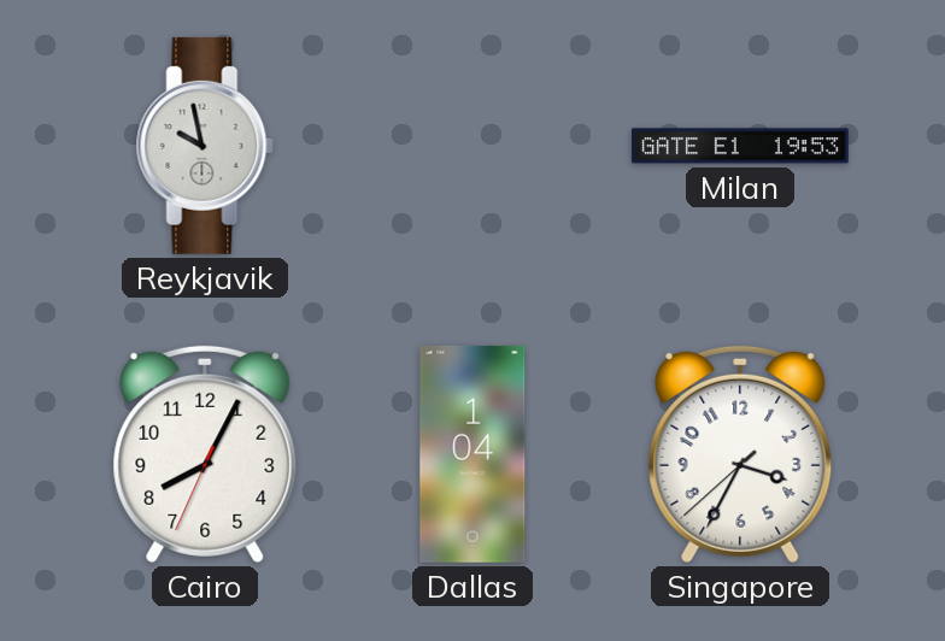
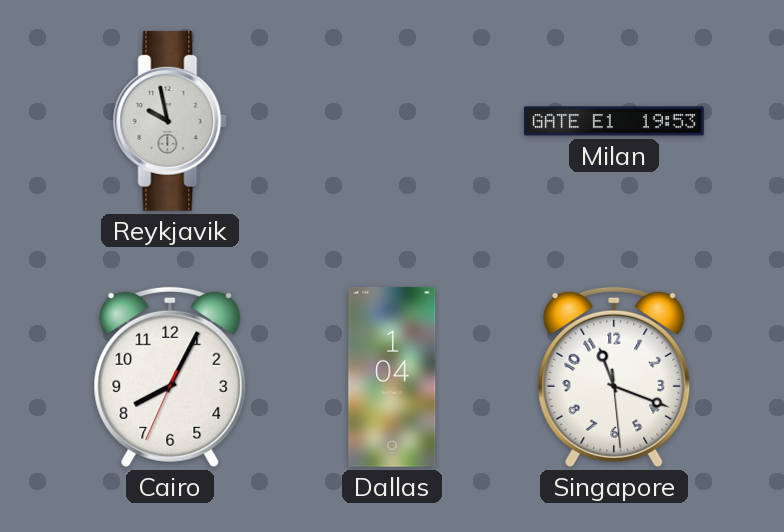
Singapore: 3:34 -> 11:18 (614, 377)
